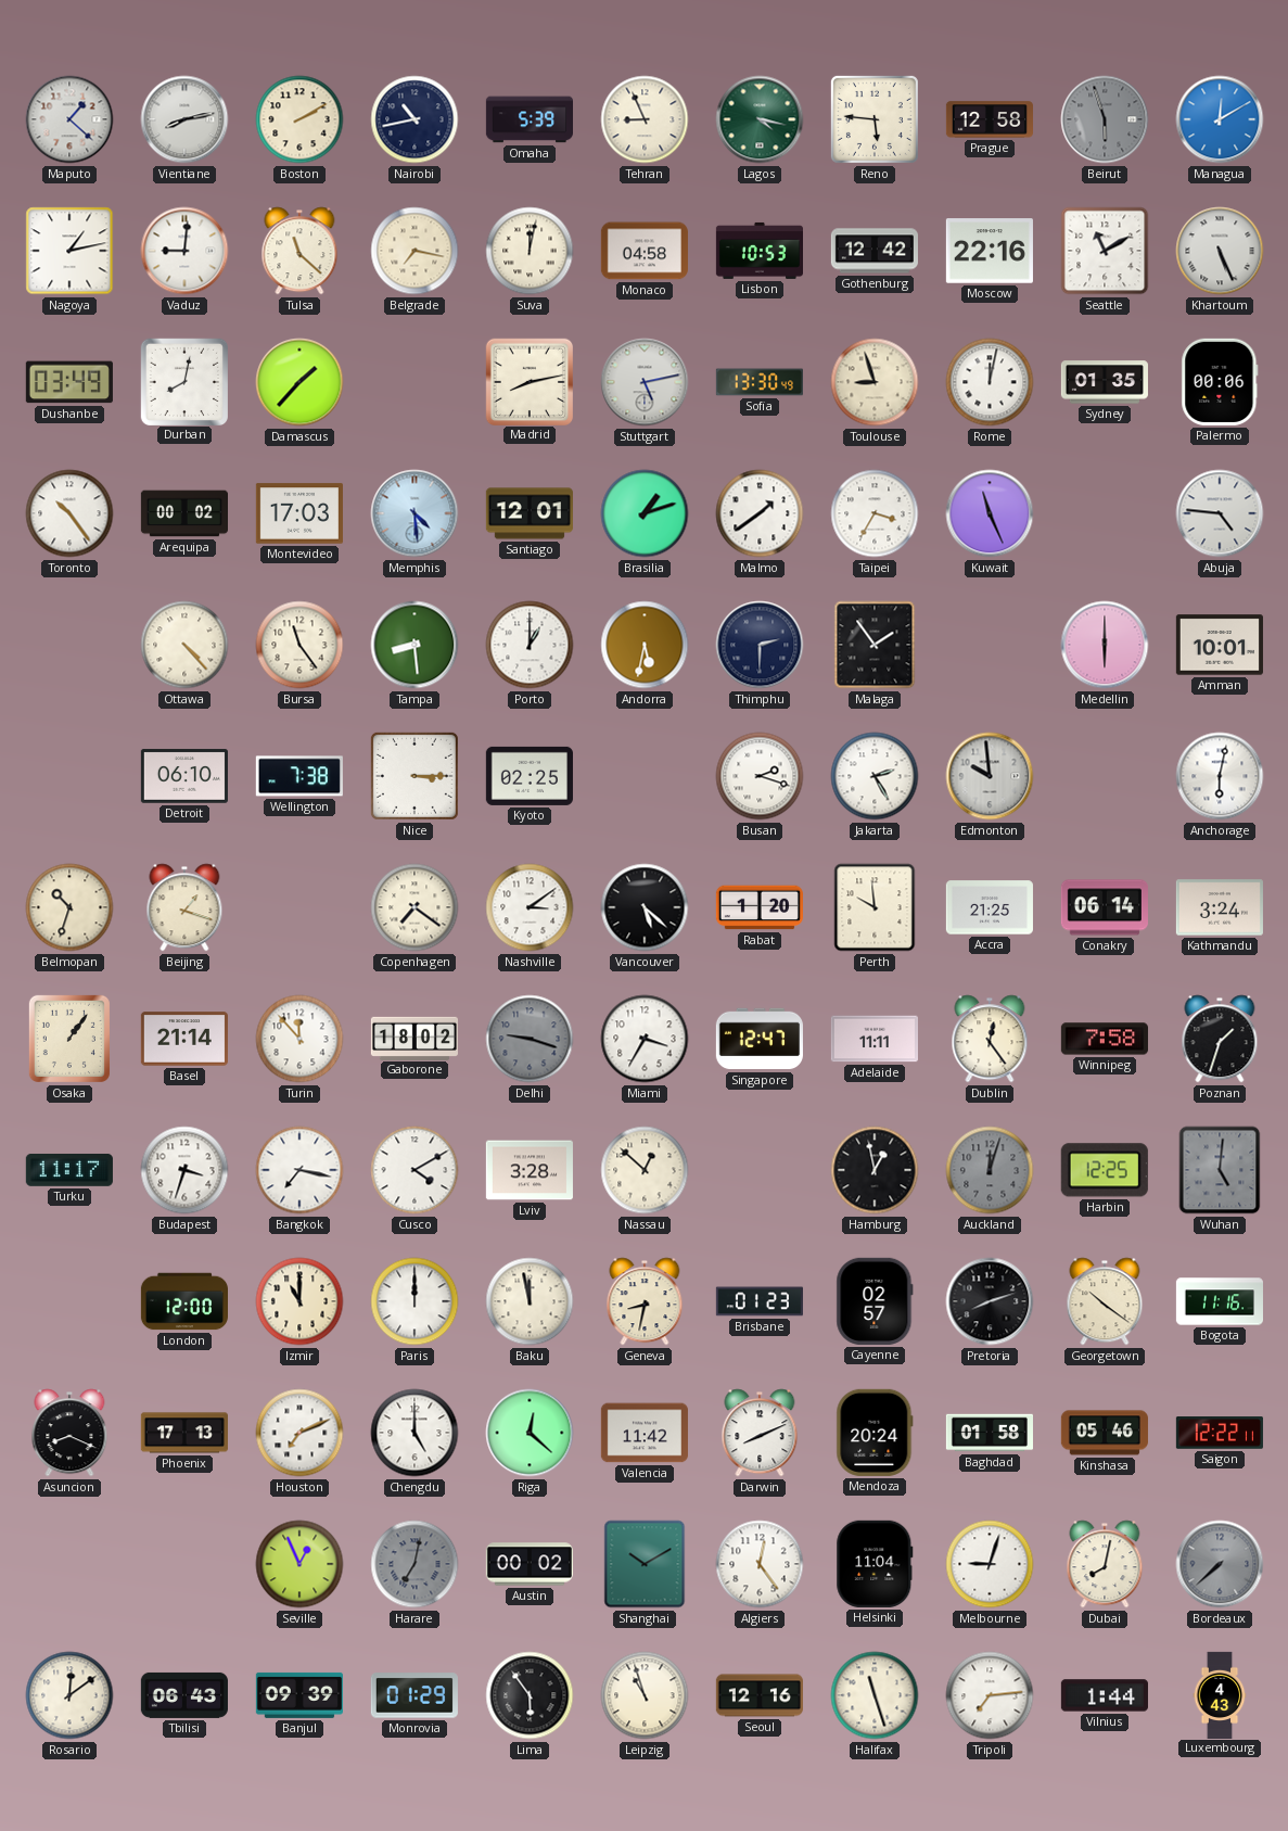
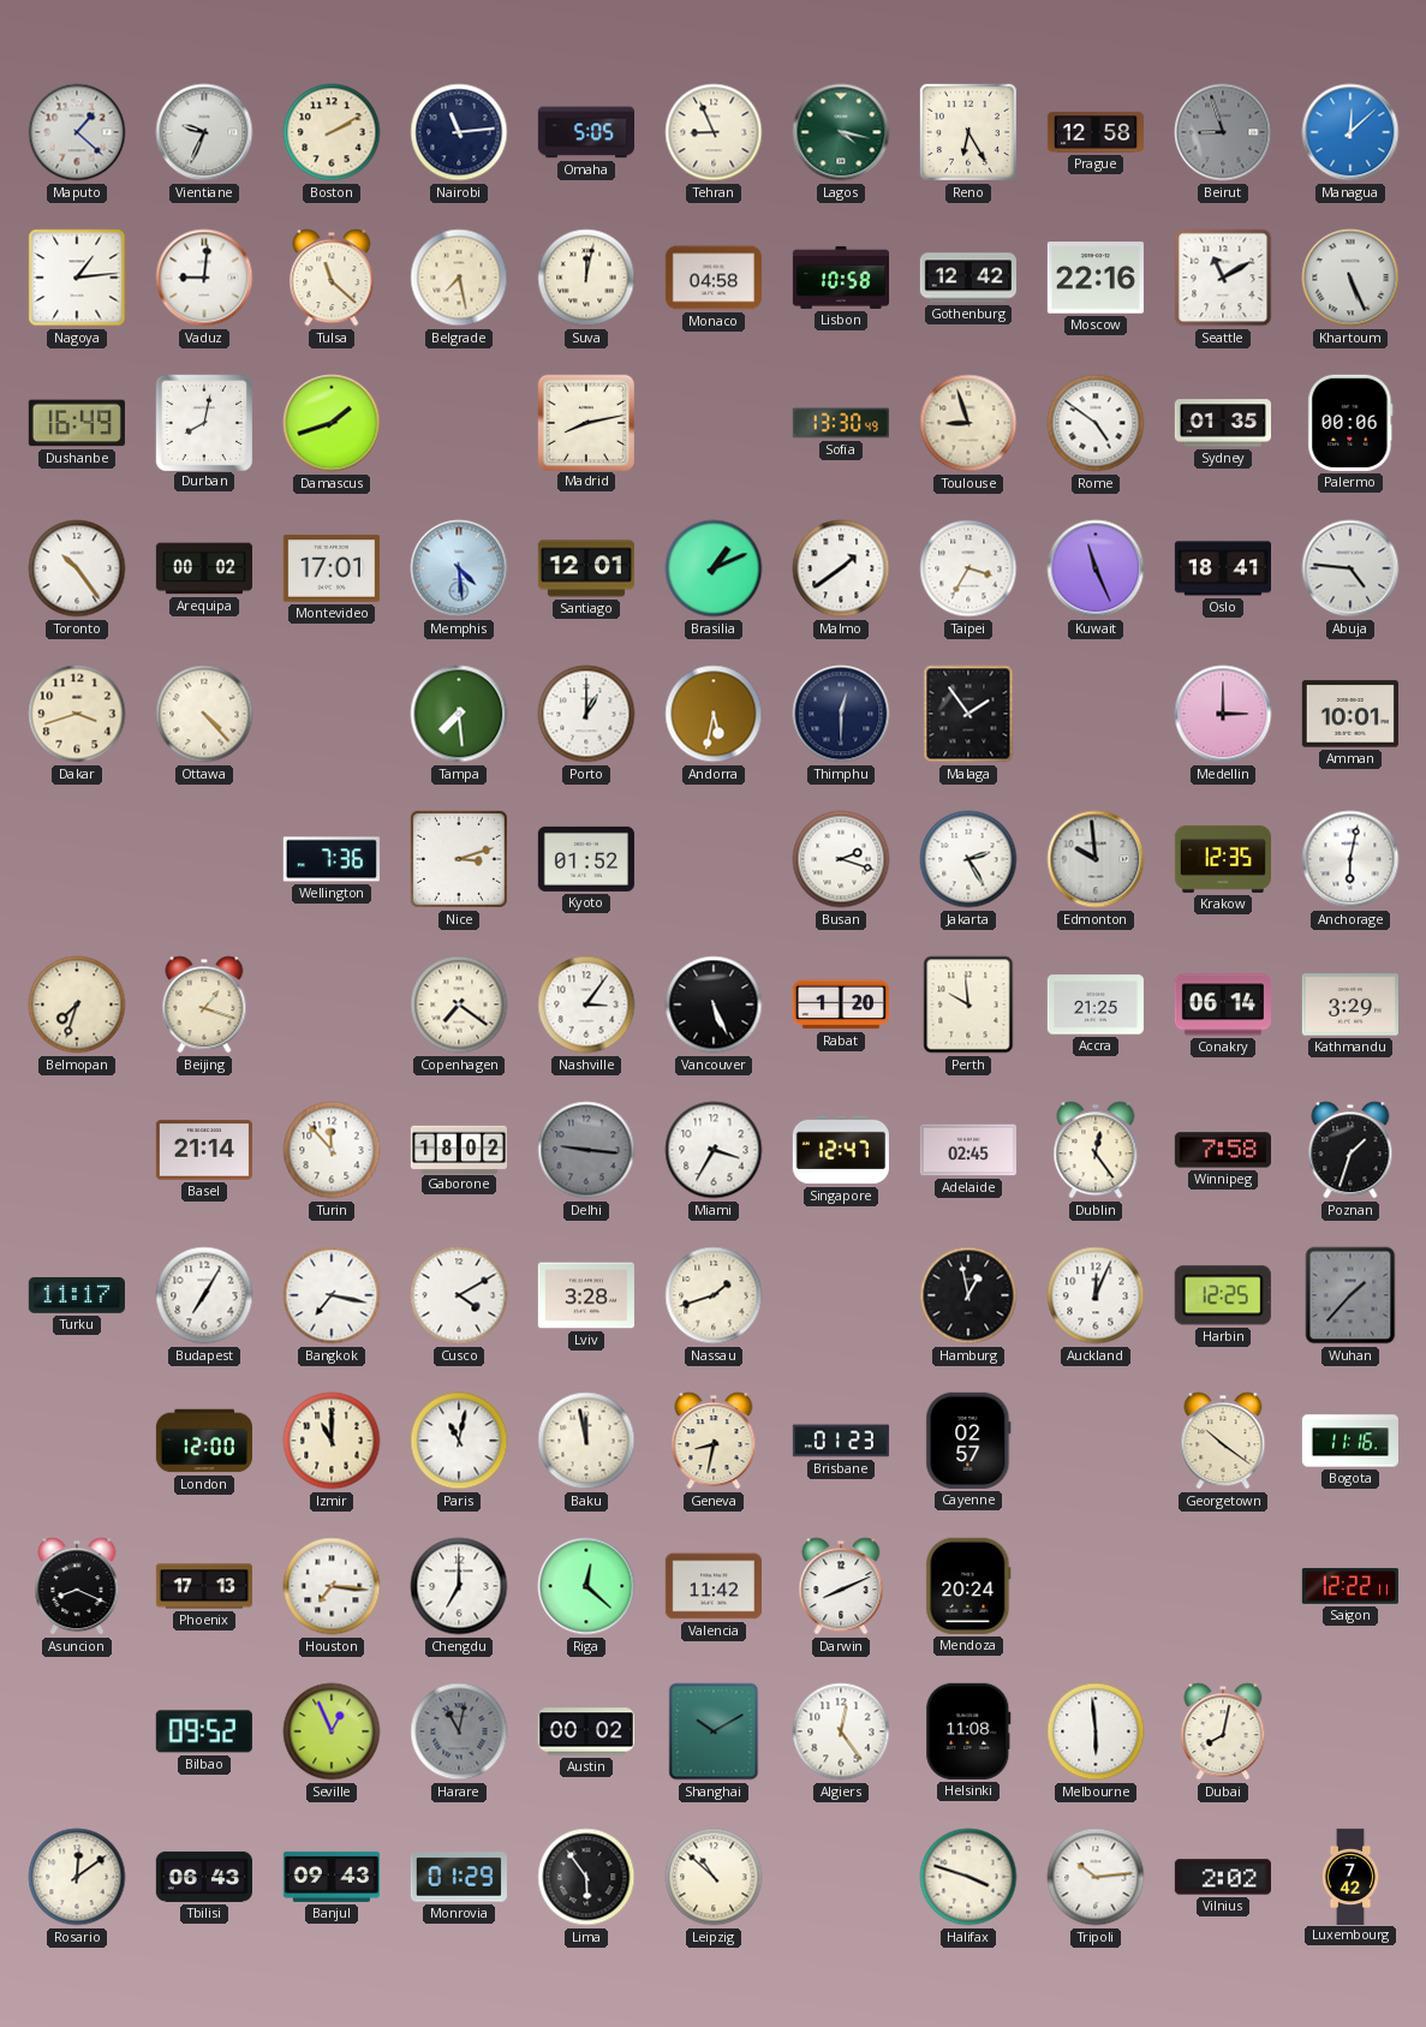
Vientiane: 8:13 -> 9:34 (204, 132)
Nairobi: 10:43 -> 11:14 (459, 132)
Omaha: 5:39 -> 5:05 (585, 132)
Reno: 5:46 -> 6:25 (968, 132)
Beirut: 5:57 -> 8:57 (1223, 132)
Managua: 12:10 -> 12:08 (1350, 132)
Nagoya: 1:13 -> 1:14 (77, 278)
Belgrade: 7:17 -> 7:28 (459, 278)
Lisbon: 10:53 -> 10:58 (840, 278)
Dushanbe: 03:49 -> 16:49 (77, 423)
Damascus: 1:37 -> 1:42 (332, 423)
Stuttgart: 5:13 -> none (645, 382)
Rome: 12:02 -> 4:51 (1096, 423)
Montevideo: 17:03 -> 17:01 (332, 568)
Brasilia: 1:12 -> 1:11 (714, 568)
Oslo: none -> 18:41 (1222, 568)
Dakar: none -> 3:42 (77, 714)
Bursa: 11:24 -> none (299, 645)
Tampa: 8:29 -> 7:29 (459, 714)
Thimphu: 2:30 -> 12:30 (841, 714)
Medellin: 6:00 -> 3:00 (1223, 714)
Detroit: 06:10 -> none (184, 776)
Wellington: 7:38 -> 7:36 (332, 859)
Nice: 3:15 -> 3:12 (459, 859)
Kyoto: 02:25 -> 01:52 (586, 859)
Krakow: none -> 12:35 (1223, 859)
Belmopan: 10:33 -> 7:33 (77, 1004)
Nashville: 3:09 -> 3:06 (586, 1004)
Vancouver: 5:22 -> 5:26 (714, 1004)
Kathmandu: 3:24 -> 3:29 (1350, 1004)
Osaka: 1:06 -> none (69, 1039)
Delhi: 9:18 -> 9:16 (586, 1150)
Adelaide: 11:11 -> 02:45 (968, 1150)
Budapest: 3:33 -> 7:05 (204, 1295)
Nassau: 12:52 -> 1:42 (714, 1295)
Auckland: 12:03 -> 12:04 (1096, 1295)
Auckland dial: grey -> white (1096, 1295)
Wuhan: 5:01 -> 1:37 (1350, 1295)
Paris: 12:00 -> 11:02 (459, 1441)
Pretoria: 8:12 -> none (990, 1301)
Houston: 7:11 -> 7:16 (332, 1586)
Chengdu: 5:00 -> 7:00 (459, 1586)
Baghdad: 01:58 -> none (989, 1433)
Kinshasa: 05:46 -> none (1105, 1433)
Bilbao: none -> 09:52 (204, 1731)
Harare: 7:02 -> 11:02 (459, 1731)
Helsinki: 11:04 -> 11:08 (968, 1731)
Melbourne: 9:03 -> 5:59 (1096, 1731)
Bordeaux: 7:38 -> none (1220, 1564)
Banjul: 09:39 -> 09:43 (332, 1877)
Leipzig: 10:57 -> 10:52 (714, 1877)
Seoul: 12:16 -> none (758, 1695)
Halifax: 11:27 -> 3:48 (968, 1877)
Tripoli: 7:14 -> 10:14 (1096, 1877)
Vilnius: 1:44 -> 2:02 (1223, 1877)
Luxembourg: 4:43 -> 7:42 (1350, 1876)
